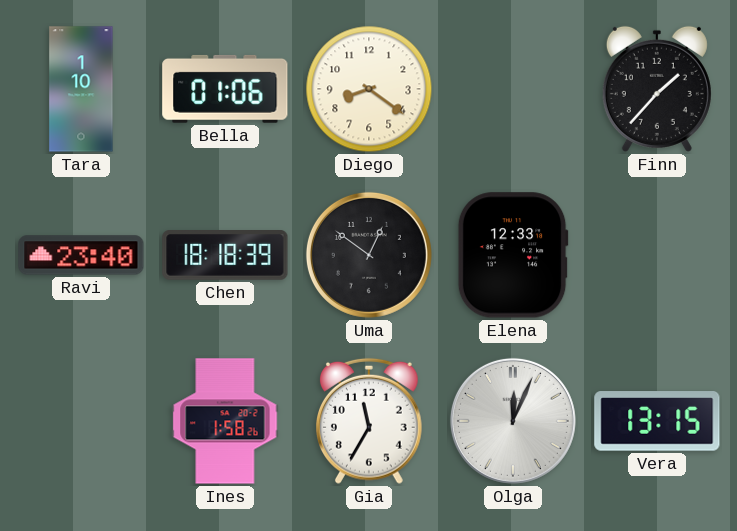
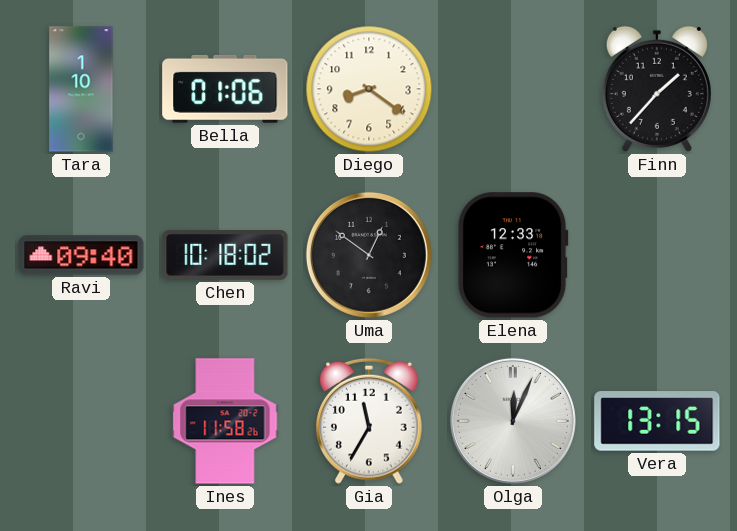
Ravi: 23:40 -> 09:40 (81, 255)
Chen: 18:18 -> 10:18 (225, 256)
Ines: 1:58 -> 11:58 (225, 421)
